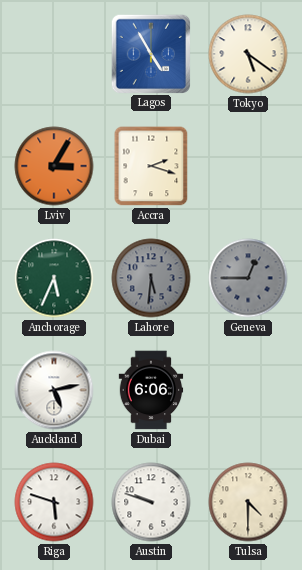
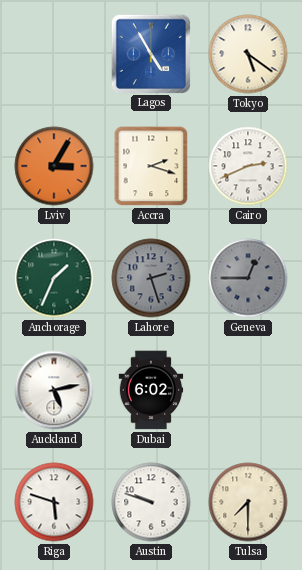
Cairo: none -> 2:41 (248, 166)
Anchorage: 5:34 -> 1:34 (54, 278)
Lahore: 5:31 -> 2:27 (151, 278)
Dubai: 6:06 -> 6:02 (151, 390)
Tulsa: 4:30 -> 7:30 (248, 502)
